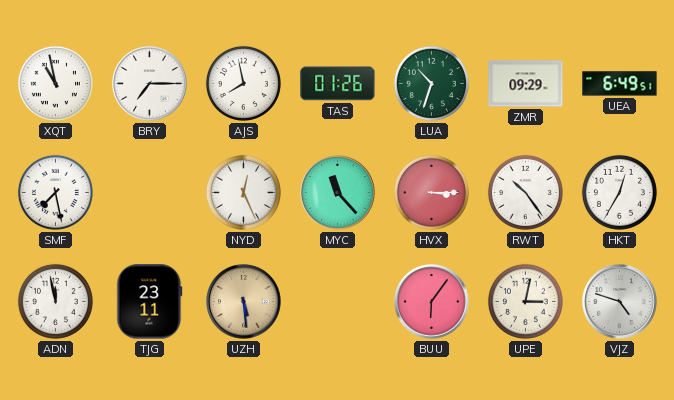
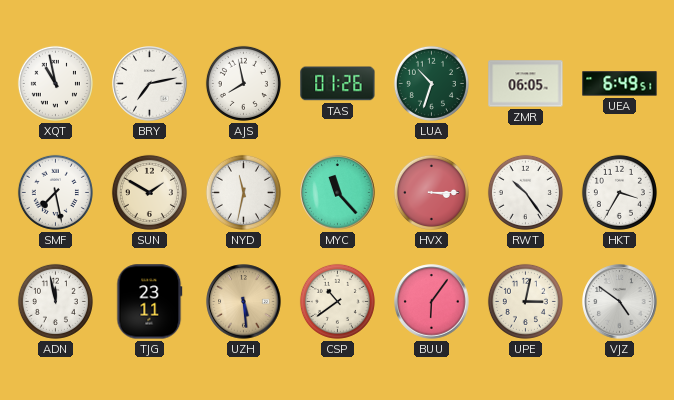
BRY: 7:15 -> 7:13 (150, 84)
ZMR: 09:29 -> 06:05 (526, 84)
SUN: none -> 1:50 (149, 192)
NYD: 12:26 -> 11:32 (243, 192)
HKT: 12:35 -> 3:35 (619, 192)
CSP: none -> 10:39 (337, 301)
VJZ: 4:48 -> 4:51 (620, 302)
